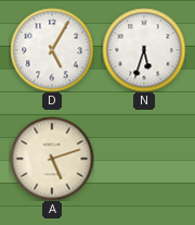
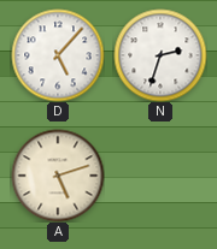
D: 5:05 -> 5:07 (58, 55)
N: 5:33 -> 2:33 (160, 55)
